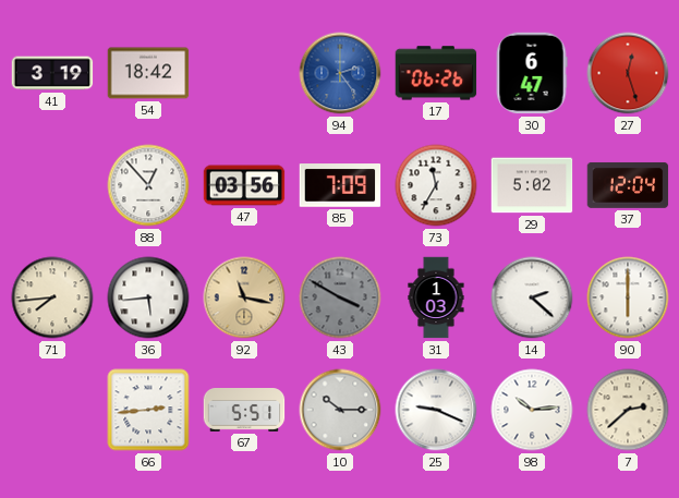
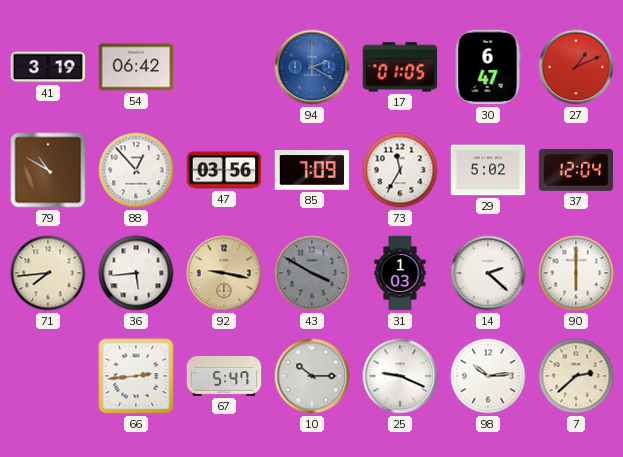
54: 18:42 -> 06:42 (136, 67)
94: 2:24 -> 2:20 (312, 67)
17: 06:26 -> 01:05 (400, 67)
27: 12:27 -> 1:11 (576, 67)
79: none -> 10:50 (48, 170)
92: 11:17 -> 9:17 (224, 273)
67: 5:51 -> 5:47 (224, 377)
